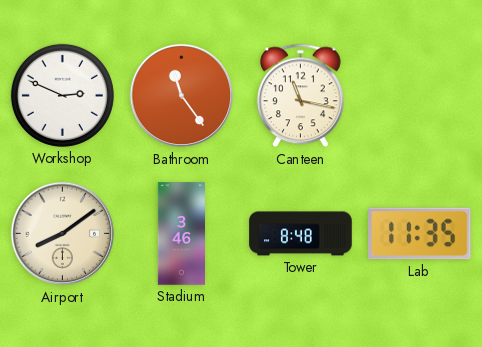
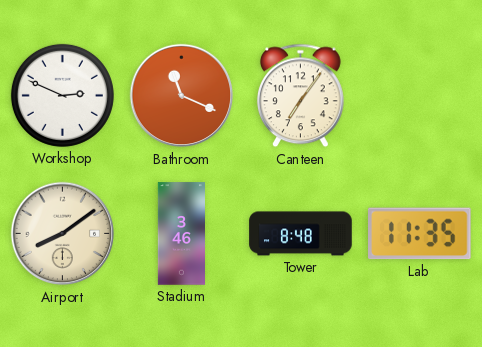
Bathroom: 11:24 -> 11:19 (182, 96)
Canteen: 11:17 -> 7:06 (300, 96)
